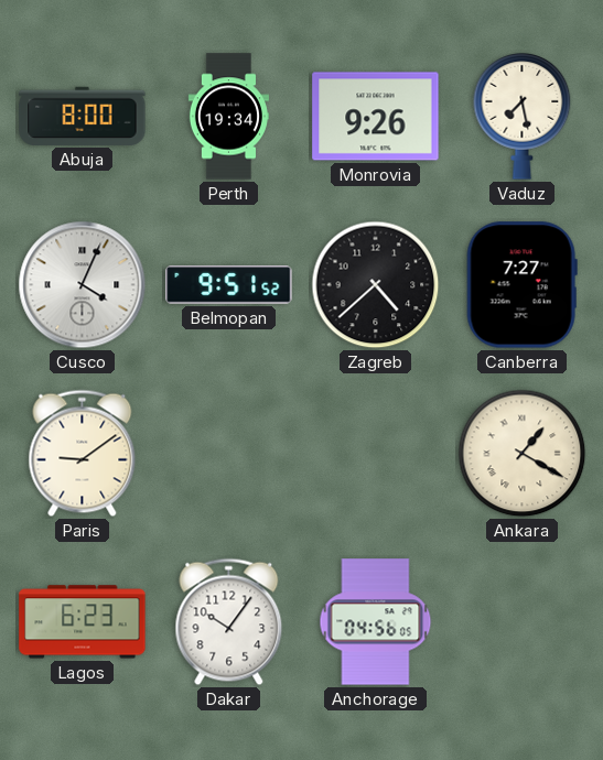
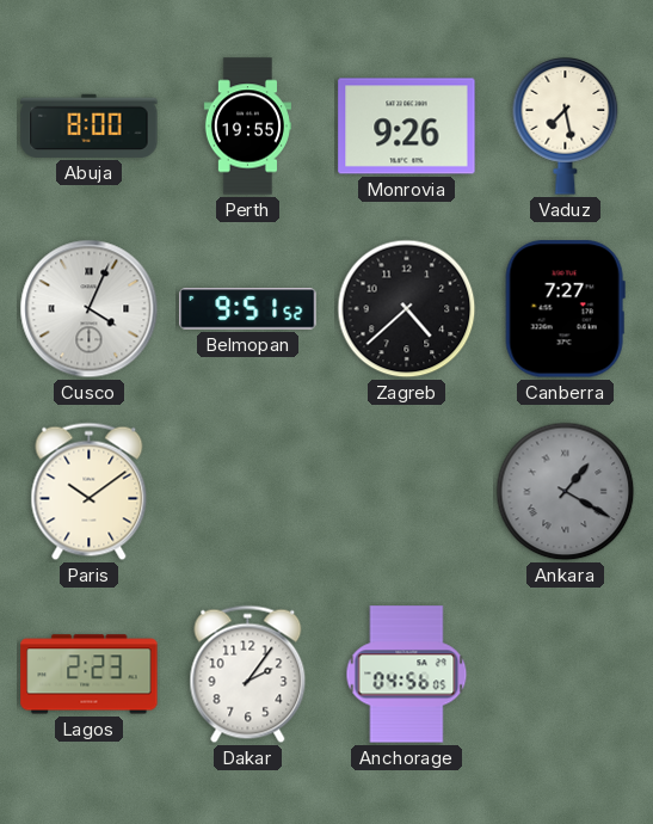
Perth: 19:34 -> 19:55 (247, 127)
Paris: 9:09 -> 10:09 (90, 492)
Ankara dial: cream -> grey (566, 492)
Lagos: 6:23 -> 2:23 (90, 675)
Dakar: 10:06 -> 2:06 (248, 675)
